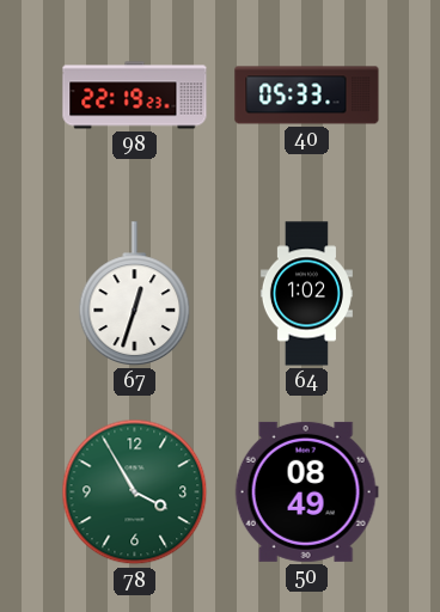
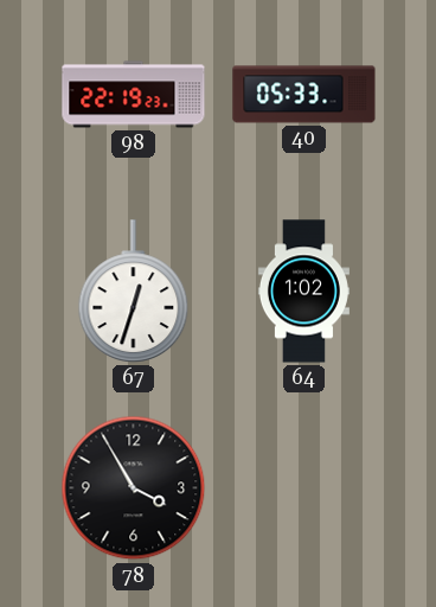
78 dial: green -> black (134, 488)
50: 08:49 -> none (306, 491)
